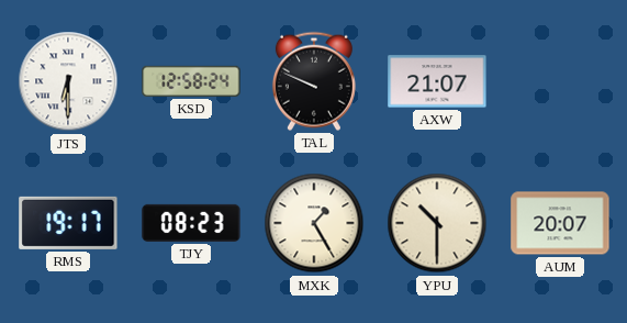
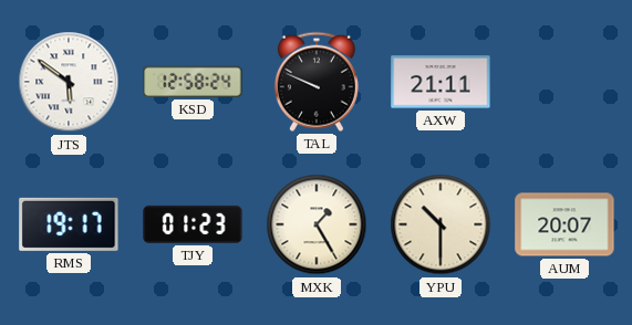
JTS: 6:30 -> 5:51 (69, 82)
AXW: 21:07 -> 21:11 (441, 82)
TJY: 08:23 -> 01:23 (193, 224)
